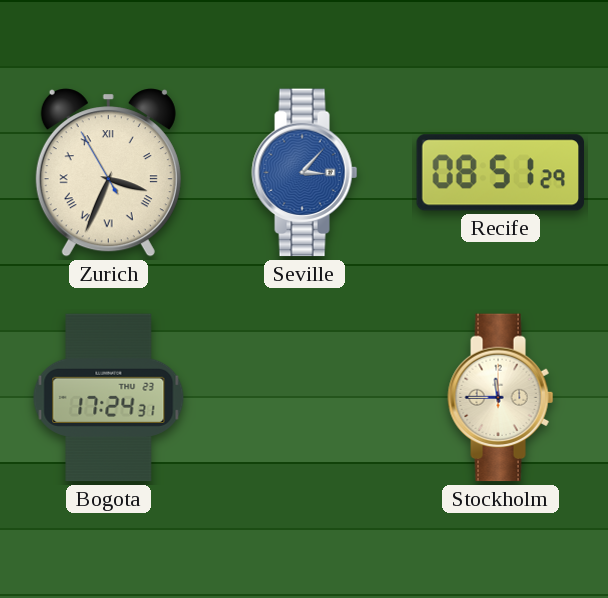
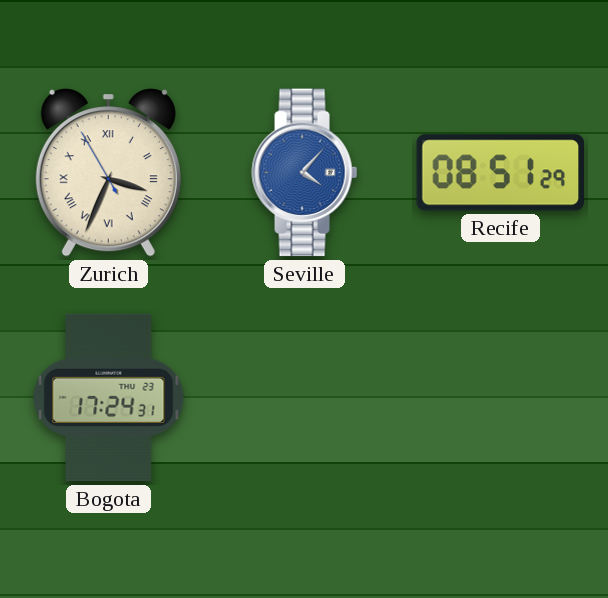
Seville: 3:07 -> 4:07 (305, 173)
Stockholm: 11:45 -> none (501, 398)
